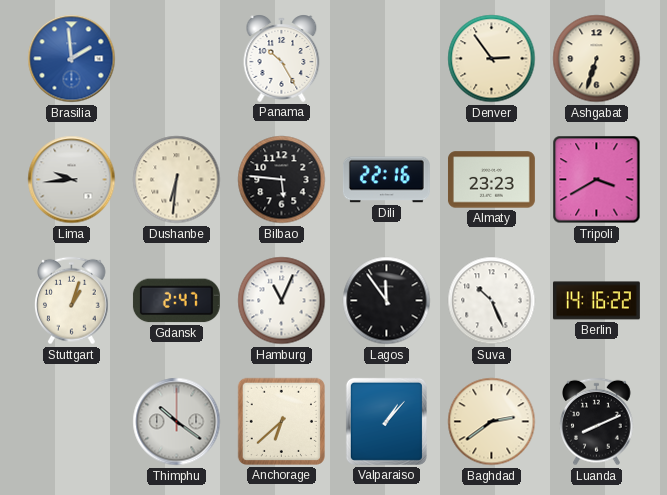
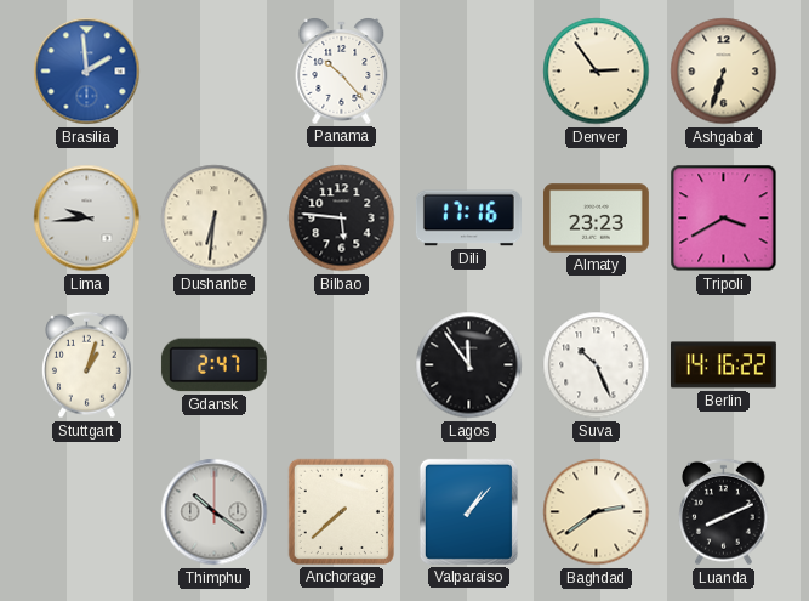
Panama: 10:25 -> 10:23 (342, 70)
Dili: 22:16 -> 17:16 (468, 219)
Hamburg: 11:04 -> none (282, 301)
Anchorage: 6:38 -> 7:38 (341, 511)
